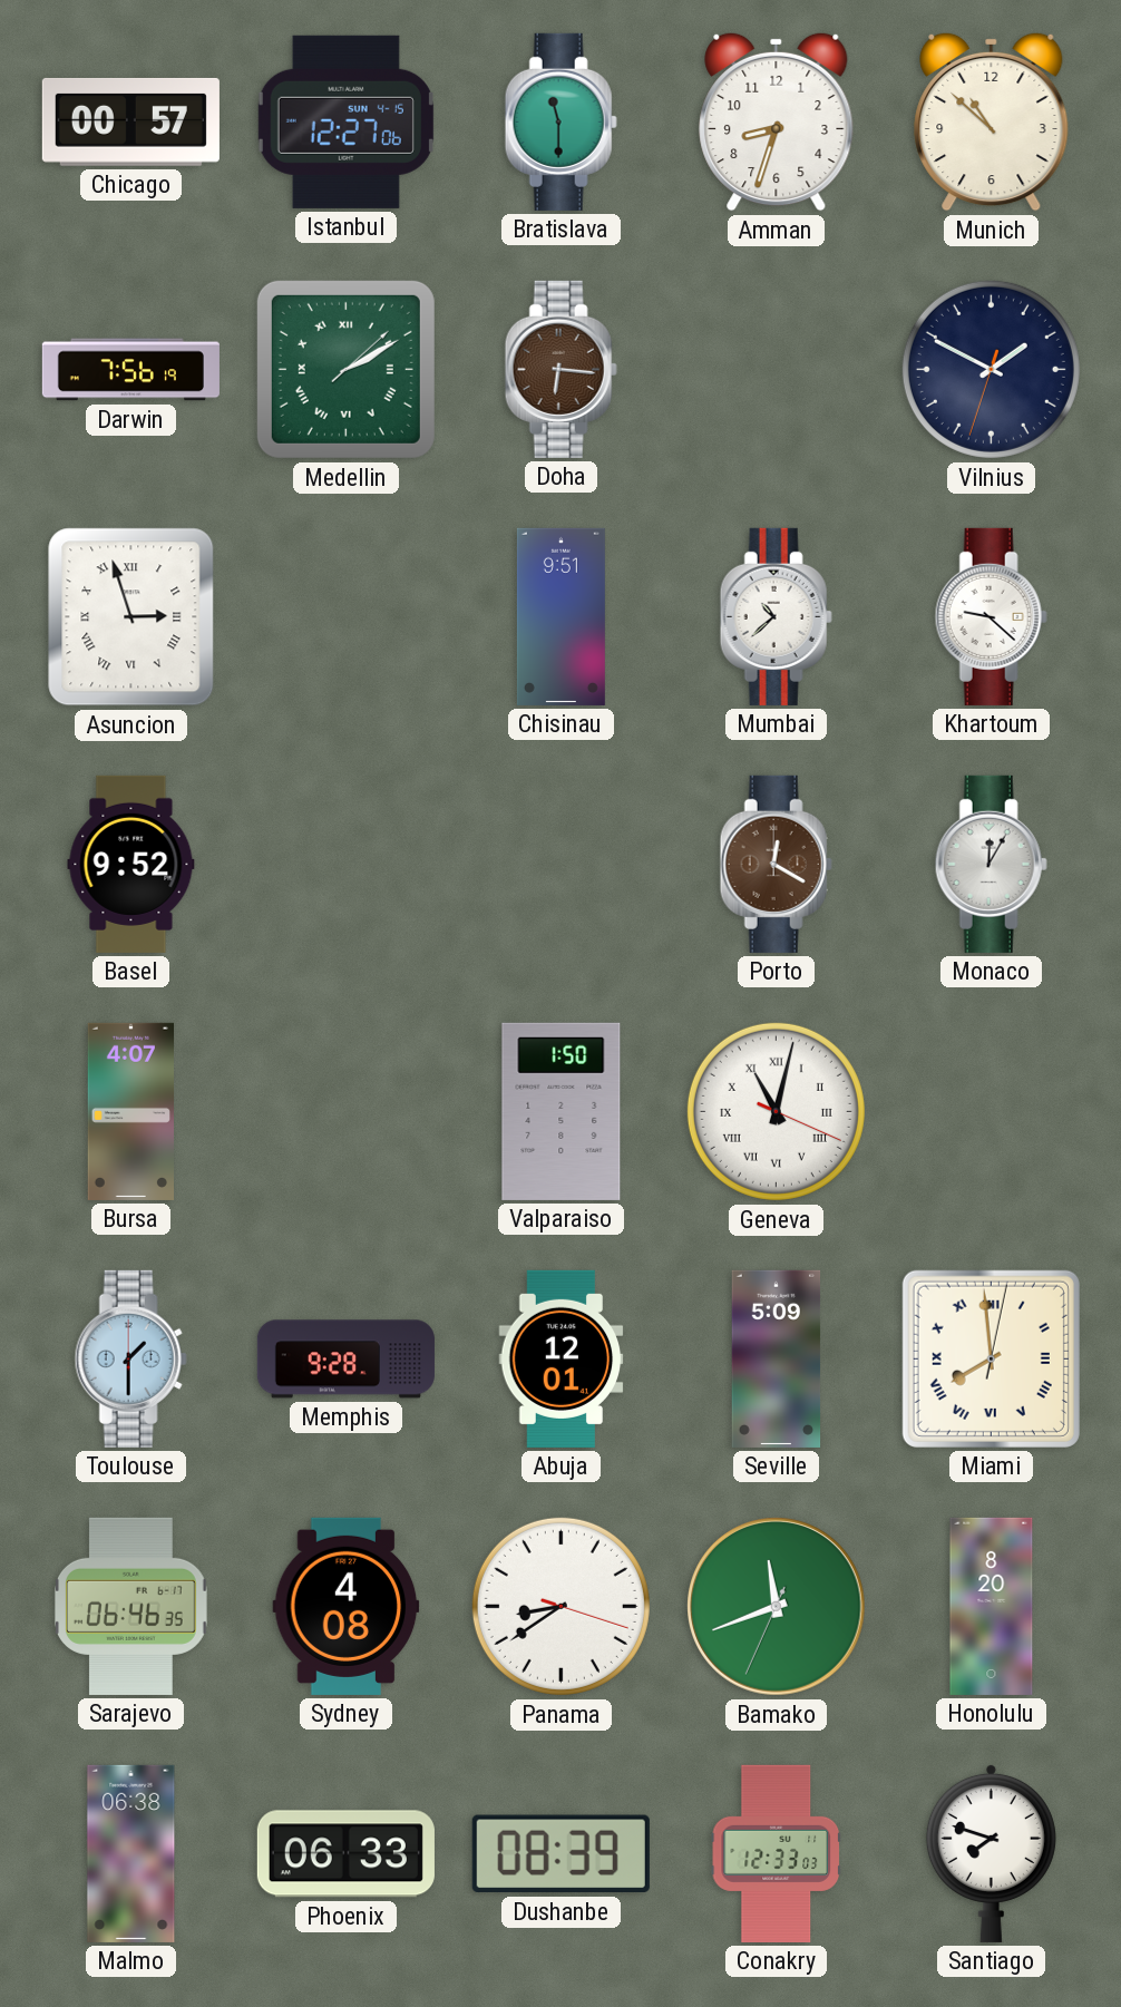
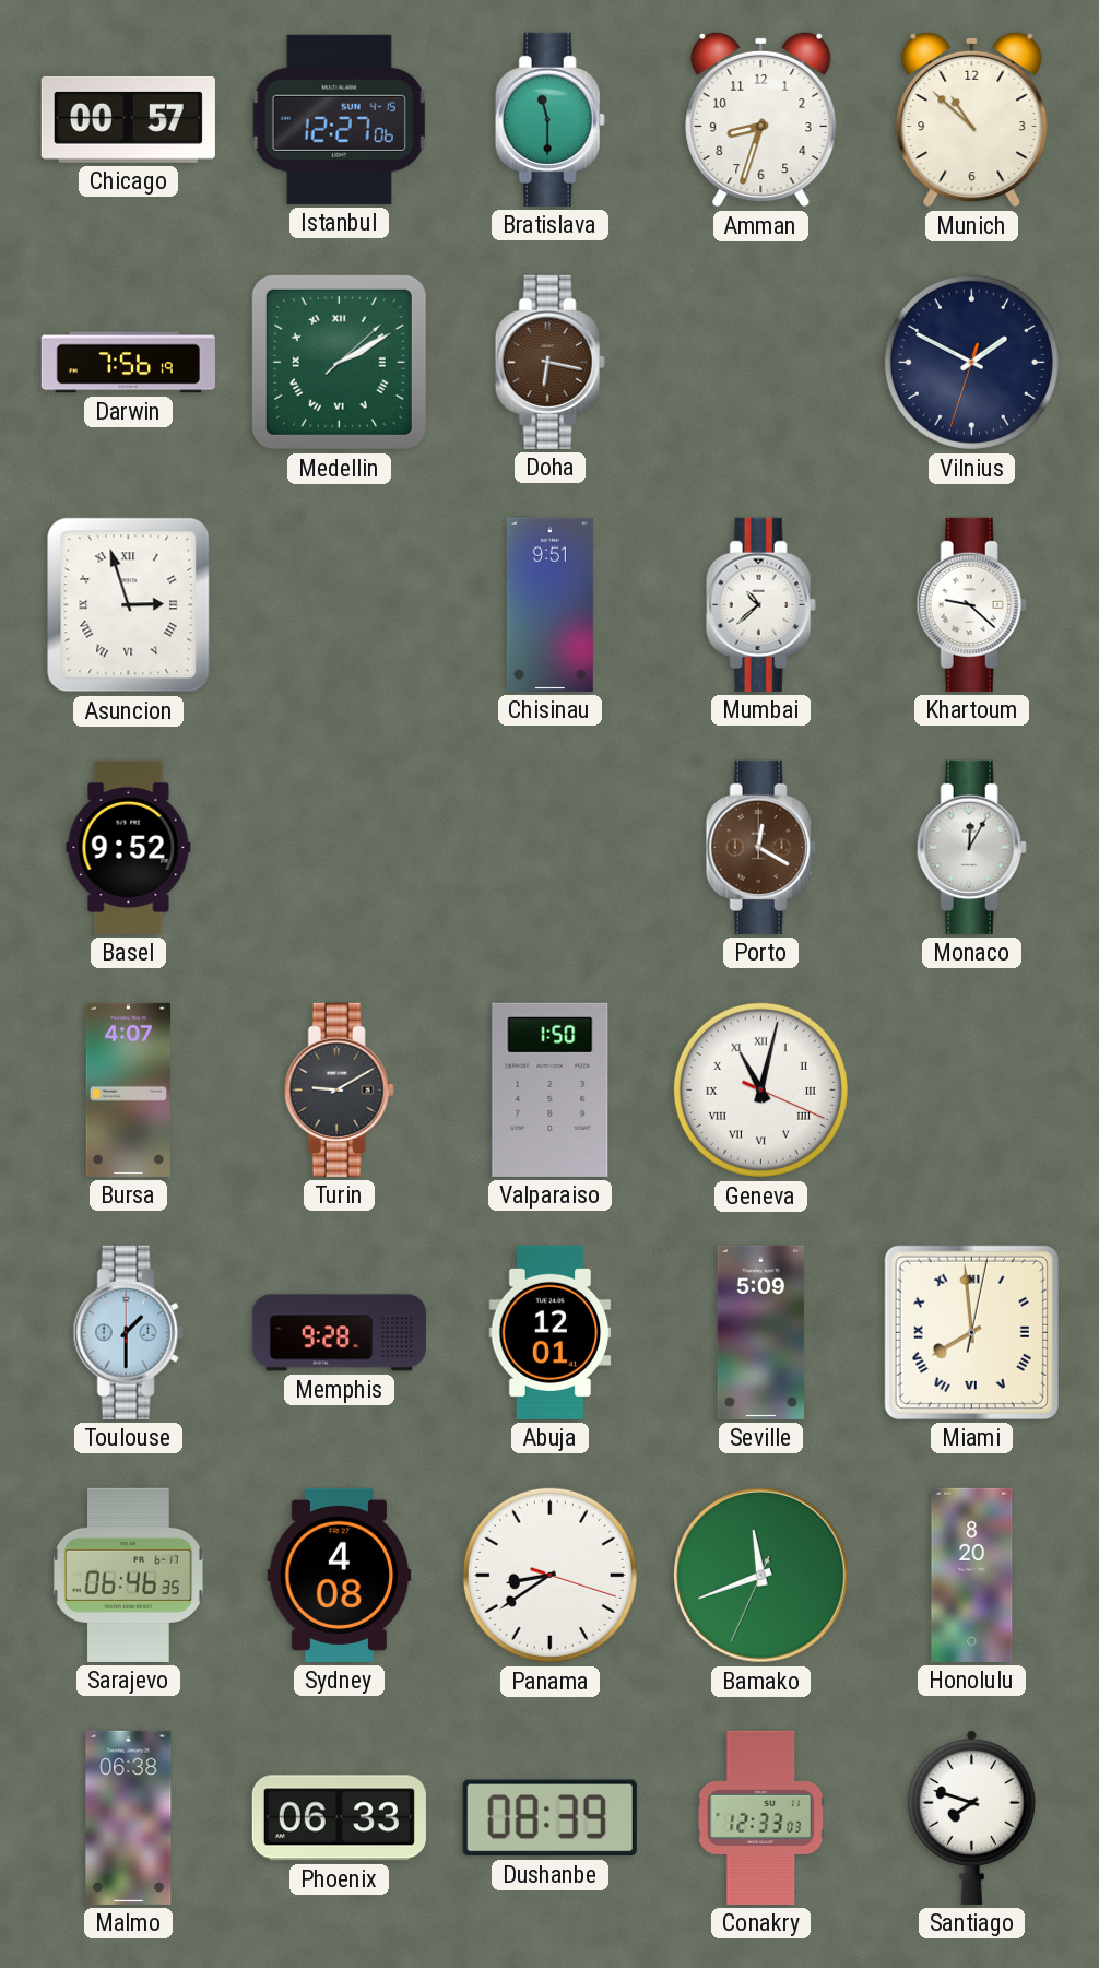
Doha: 6:16 -> 6:17 (549, 362)
Turin: none -> 9:10 (339, 1089)
